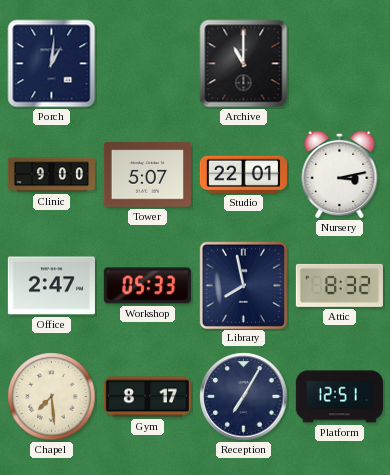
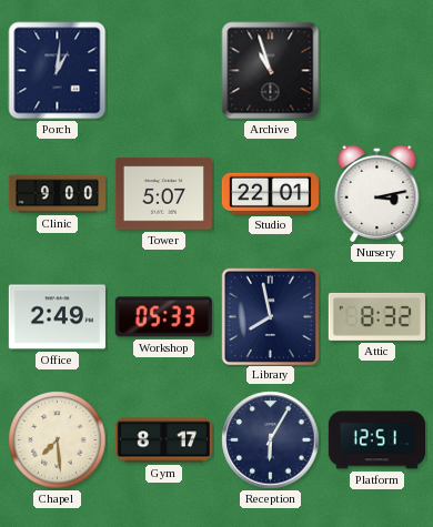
Archive: 11:00 -> 10:57 (271, 71)
Office: 2:47 -> 2:49 (57, 317)
Reception: 7:05 -> 6:05 (271, 440)
